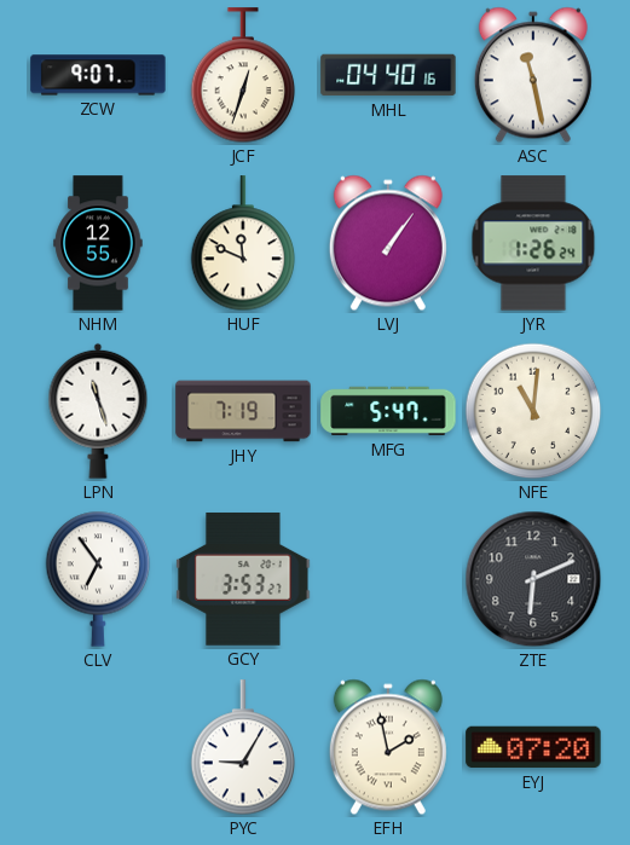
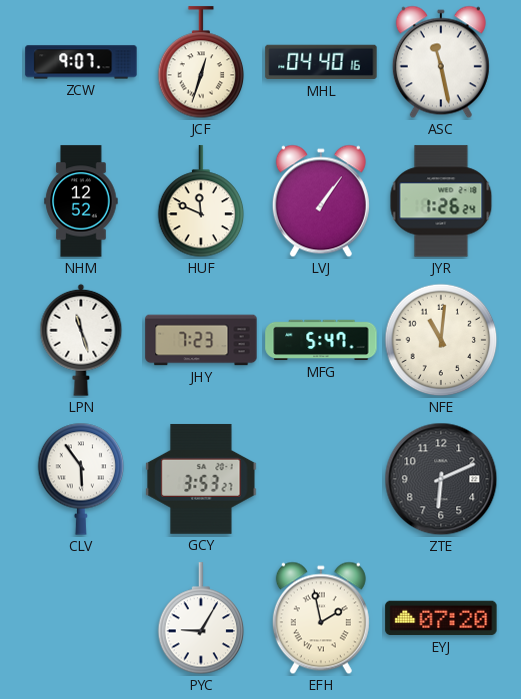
NHM: 12:55 -> 12:52 (81, 201)
JHY: 7:19 -> 7:23 (201, 340)
CLV: 6:54 -> 5:54 (81, 479)
